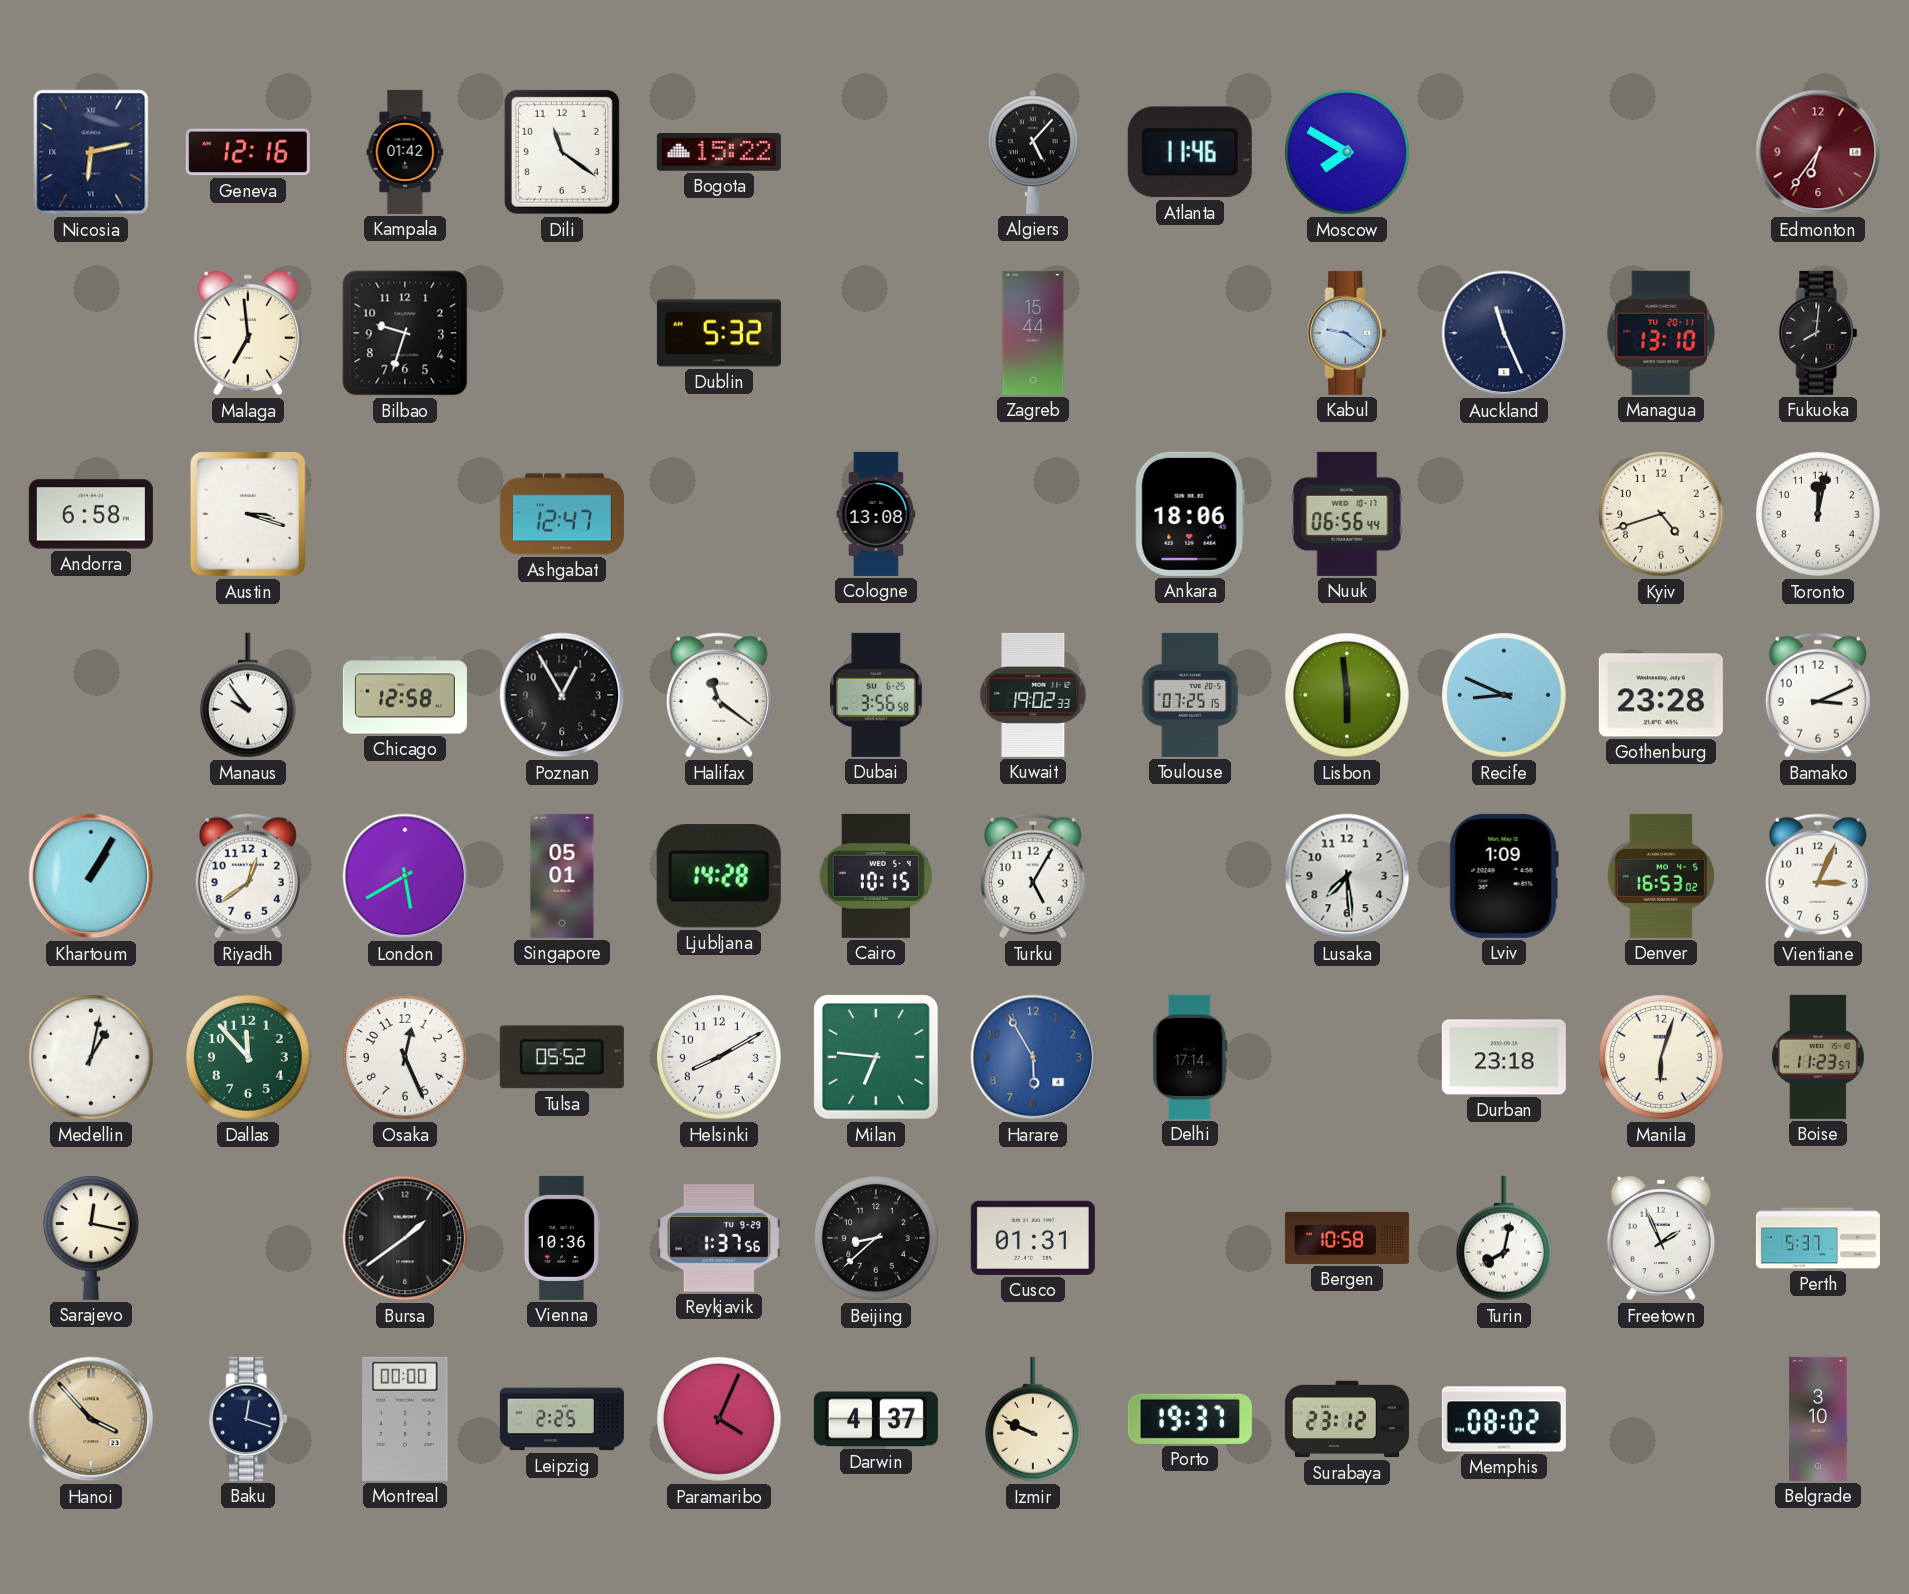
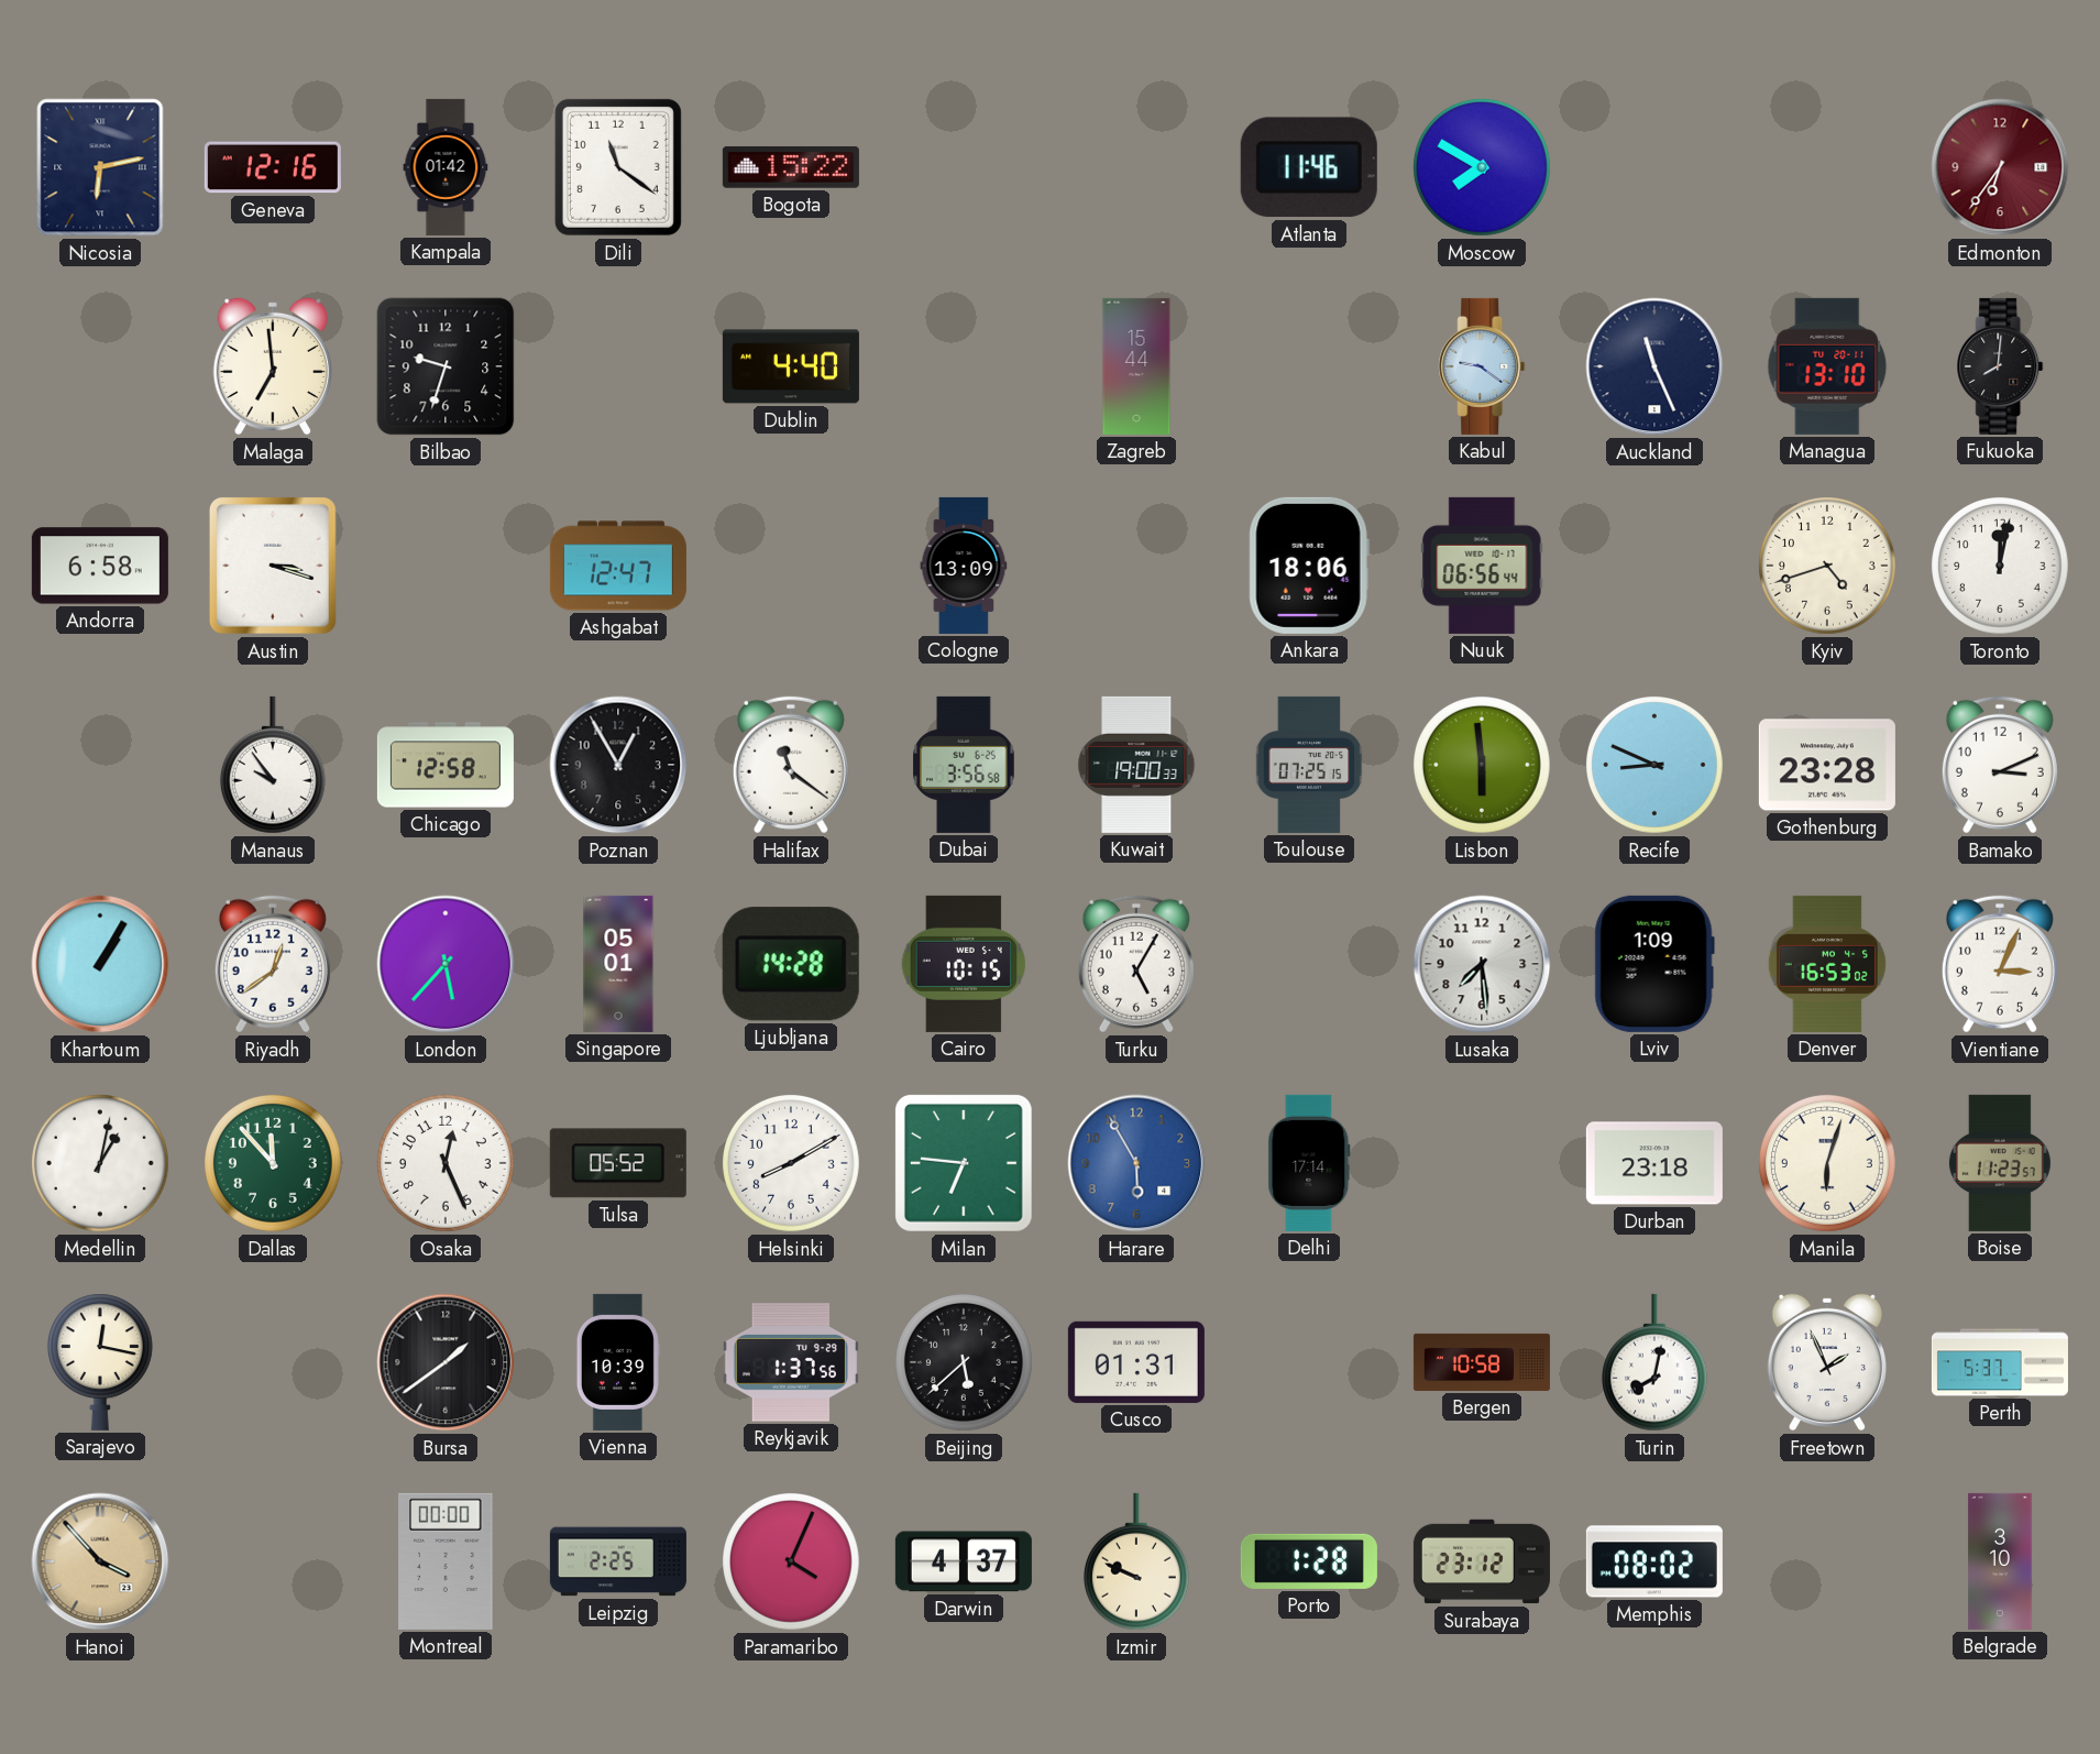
Algiers: 5:07 -> none (1033, 152)
Dublin: 5:32 -> 4:40 (791, 366)
Cologne: 13:08 -> 13:09 (964, 566)
Kuwait: 19:02 -> 19:00 (1136, 765)
London: 5:40 -> 5:37 (446, 964)
Vienna: 10:36 -> 10:39 (618, 1362)
Beijing: 8:38 -> 5:38 (965, 1363)
Baku: 12:18 -> none (248, 1419)
Porto: 19:37 -> 1:28 (1309, 1561)
